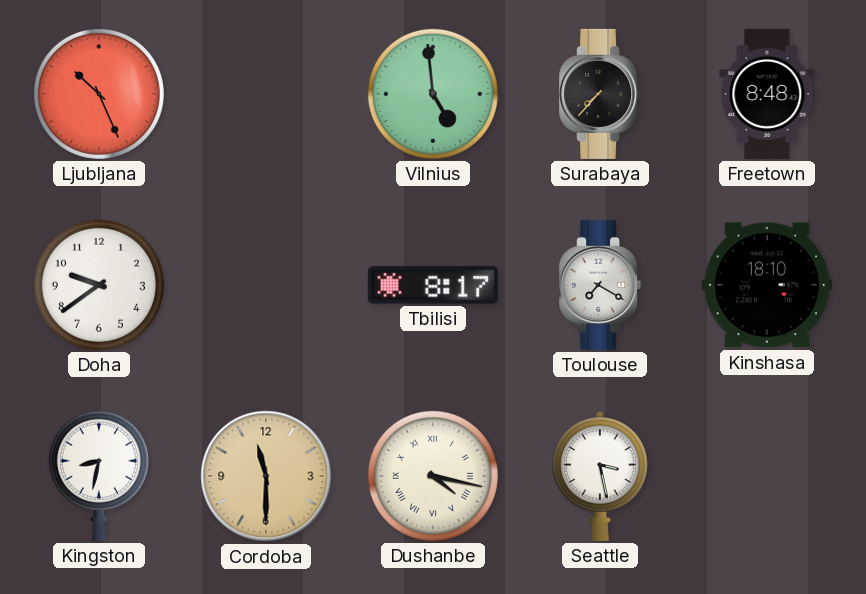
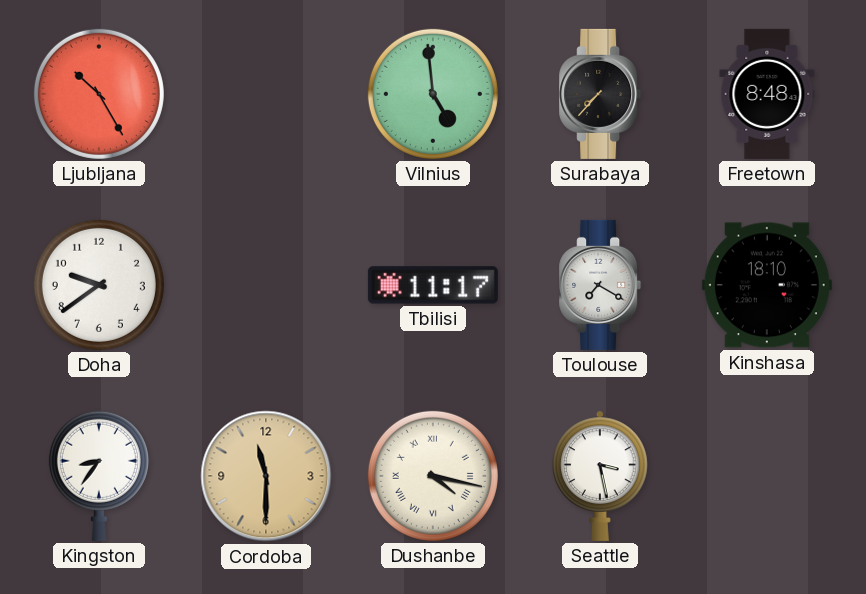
Ljubljana: 10:26 -> 10:25 (99, 94)
Tbilisi: 8:17 -> 11:17 (433, 285)
Kingston: 8:32 -> 8:36 (99, 476)
